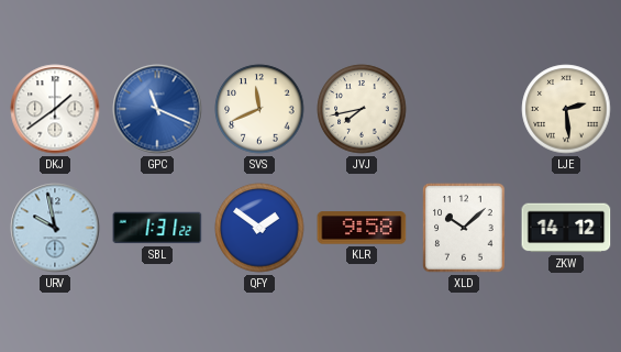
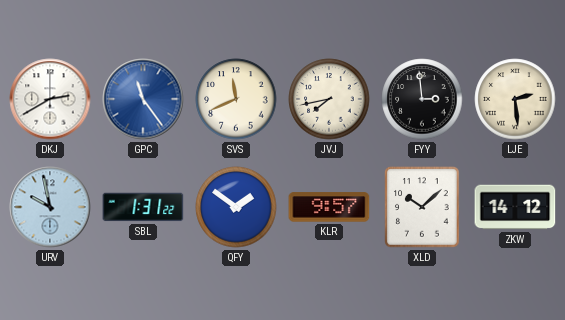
DKJ: 1:39 -> 2:40 (50, 99)
GPC: 11:19 -> 11:24 (143, 99)
FYY: none -> 2:59 (422, 99)
KLR: 9:58 -> 9:57 (329, 207)
